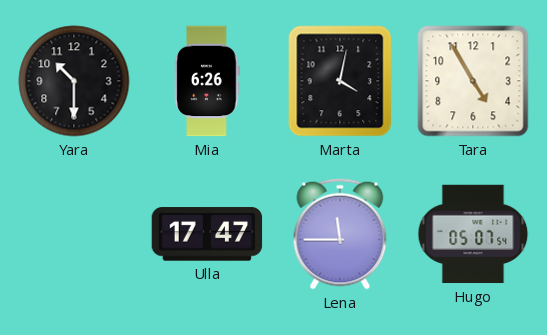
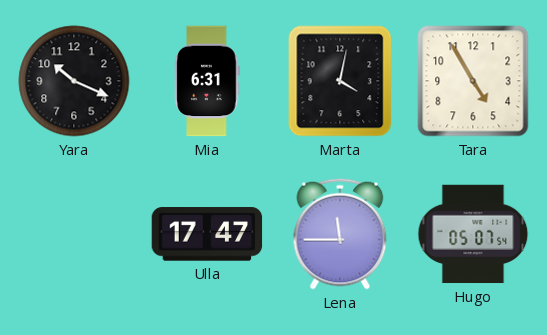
Yara: 10:30 -> 10:19 (74, 81)
Mia: 6:26 -> 6:31 (207, 81)
